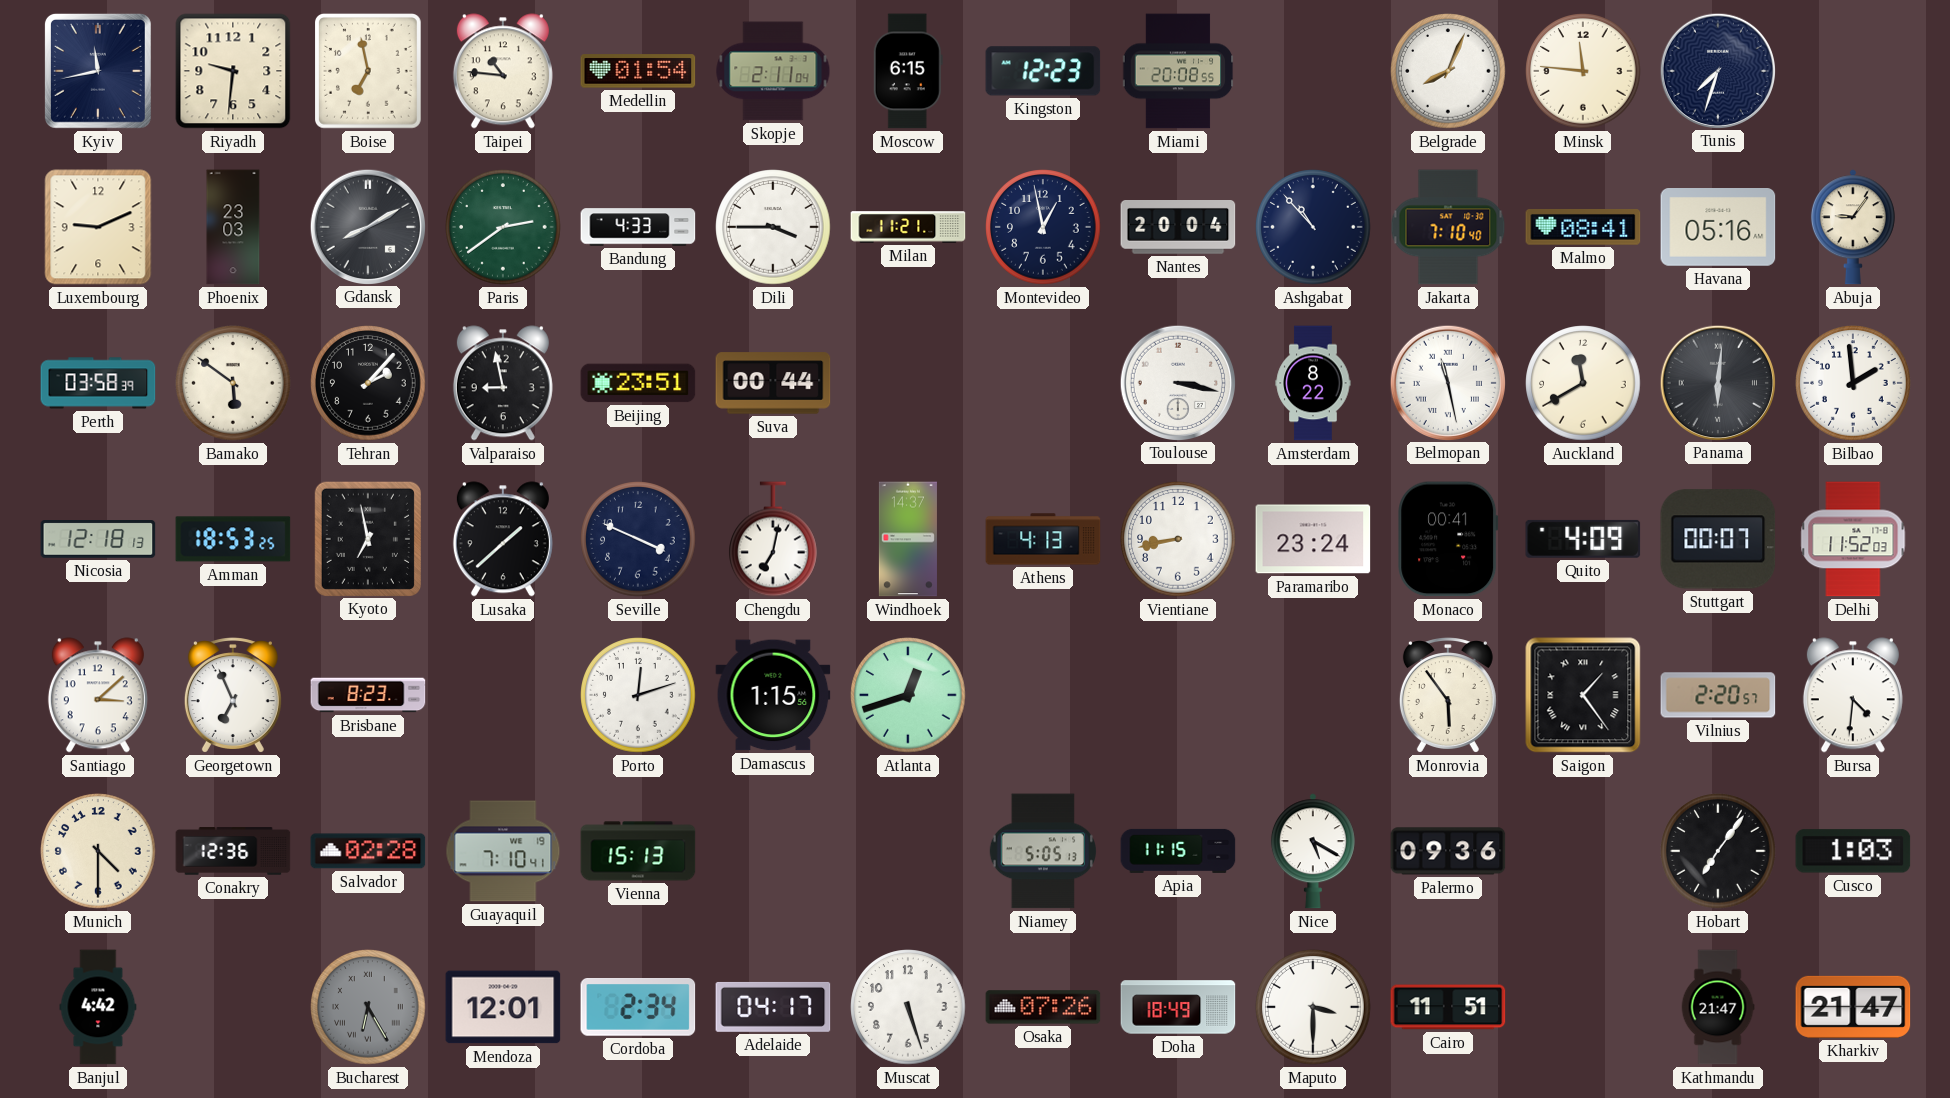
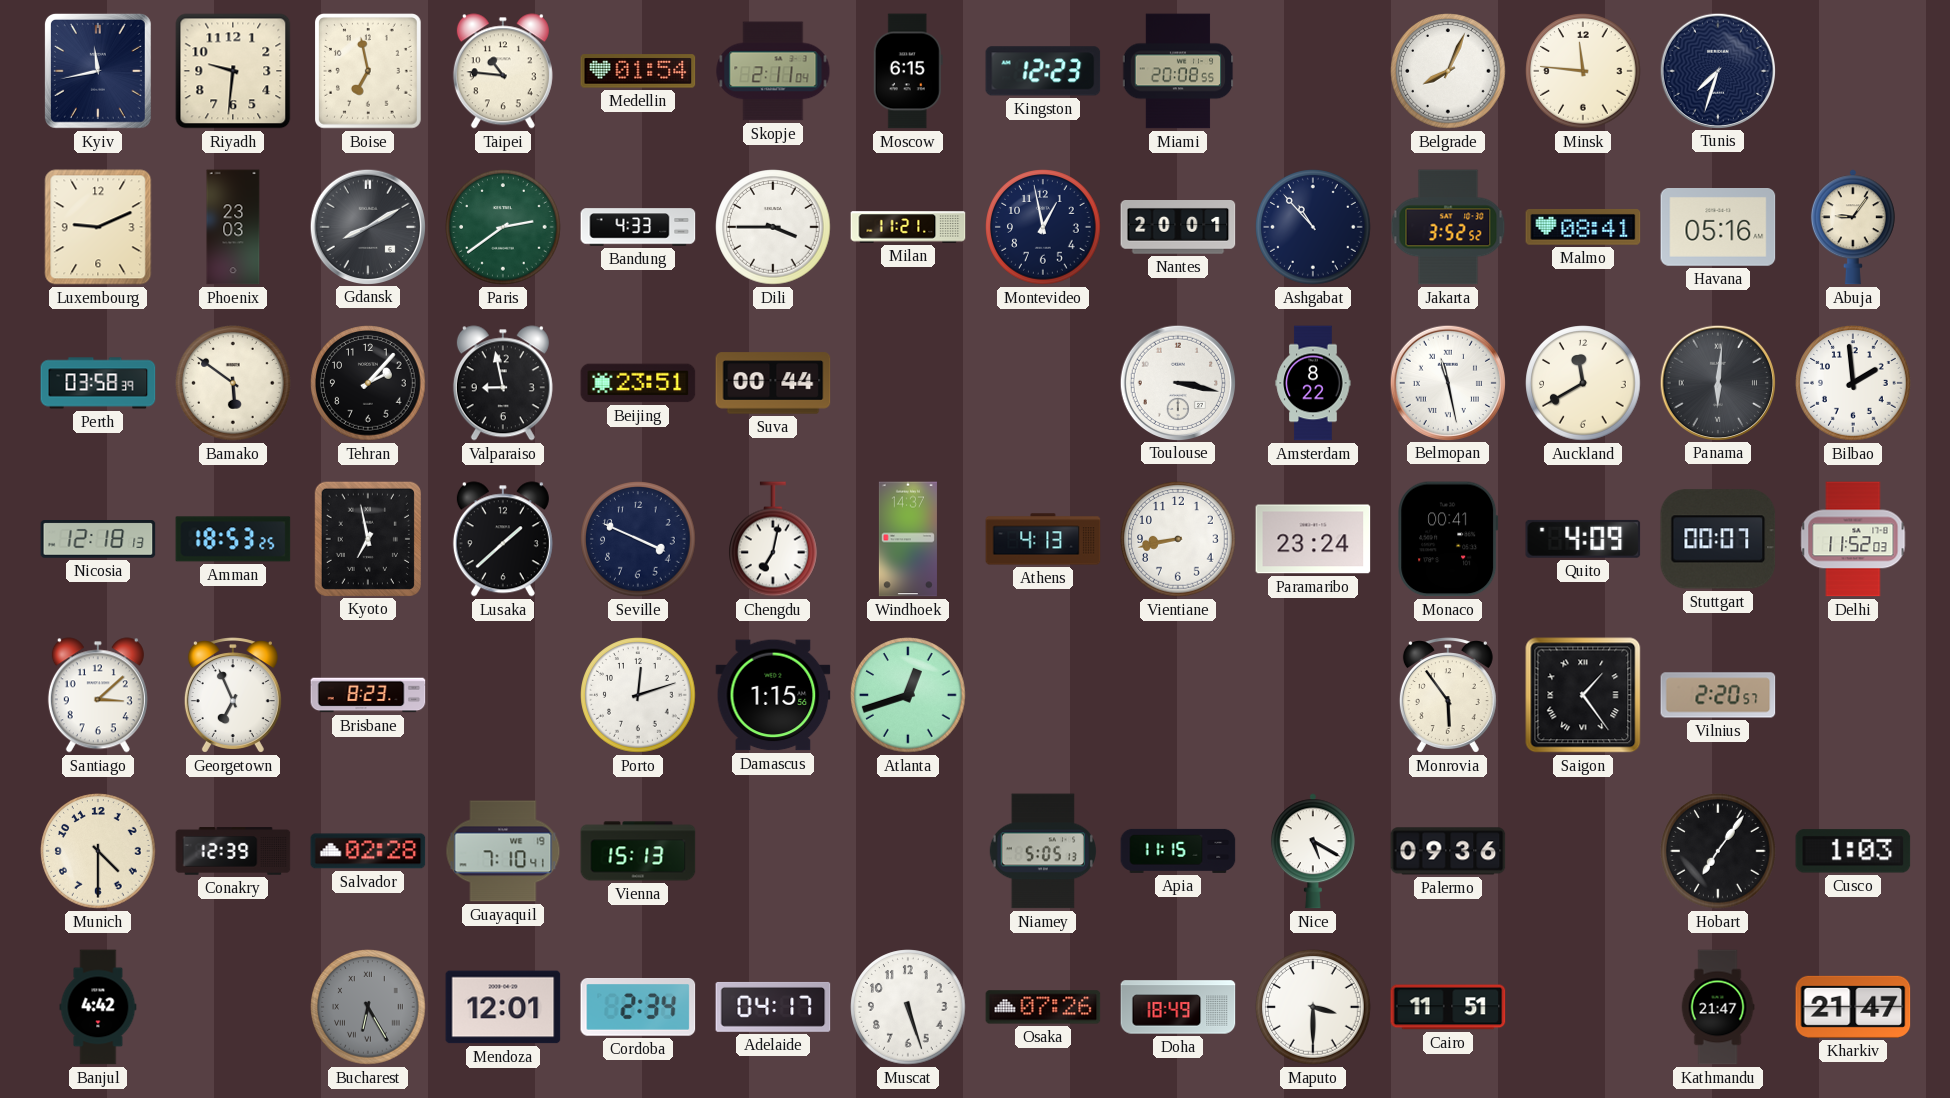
Nantes: 20:04 -> 20:01 (1178, 228)
Jakarta: 7:10 -> 3:52 (1448, 227)
Bursa: 4:31 -> none (1853, 695)
Conakry: 12:36 -> 12:39 (233, 851)
